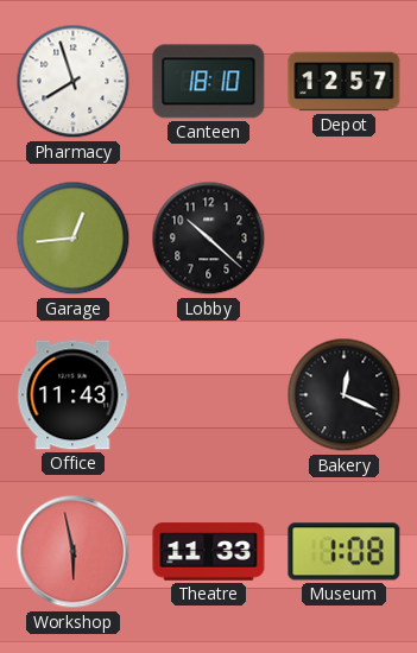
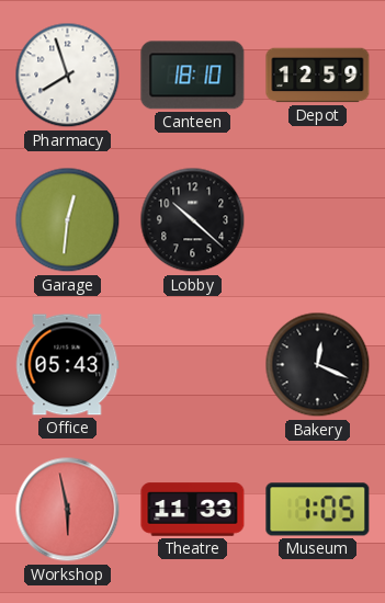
Depot: 12:57 -> 12:59 (318, 76)
Garage: 12:44 -> 12:31 (68, 220)
Office: 11:43 -> 05:43 (68, 365)
Museum: 1:08 -> 1:05 (318, 510)
